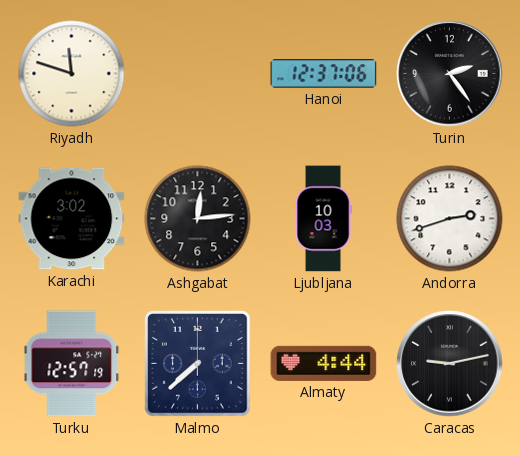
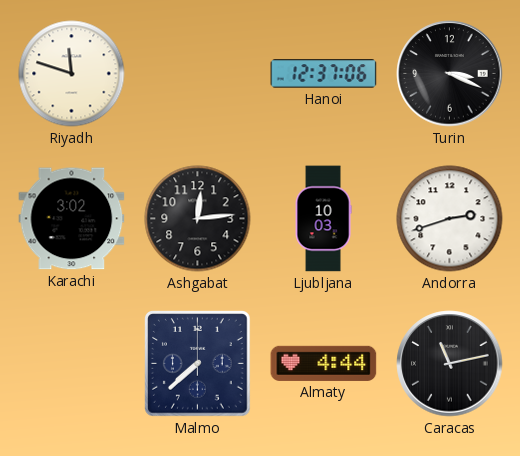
Turin: 2:24 -> 3:19 (450, 74)
Turku: 12:57 -> none (72, 364)
Caracas: 9:13 -> 11:13 (450, 364)
